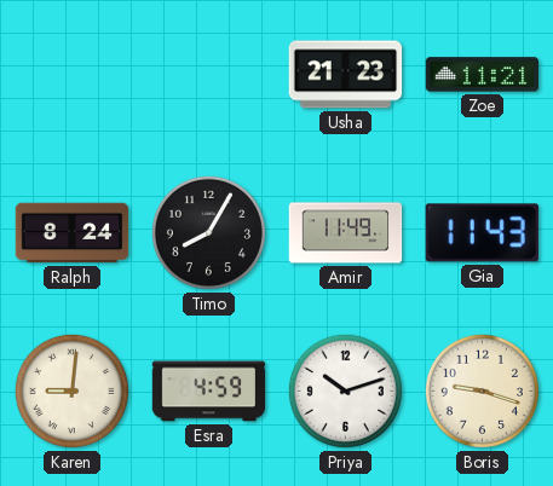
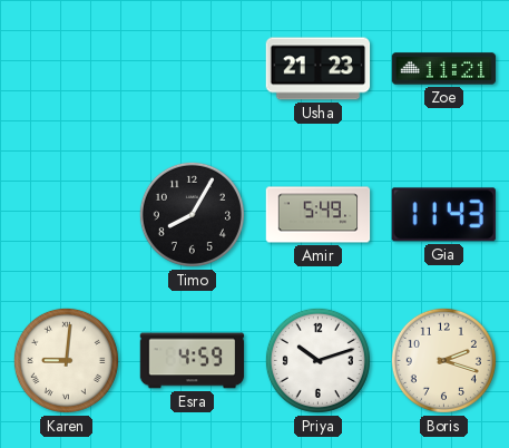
Ralph: 8:24 -> none (73, 233)
Amir: 11:49 -> 5:49 (319, 215)
Boris: 9:18 -> 2:18 (443, 360)
